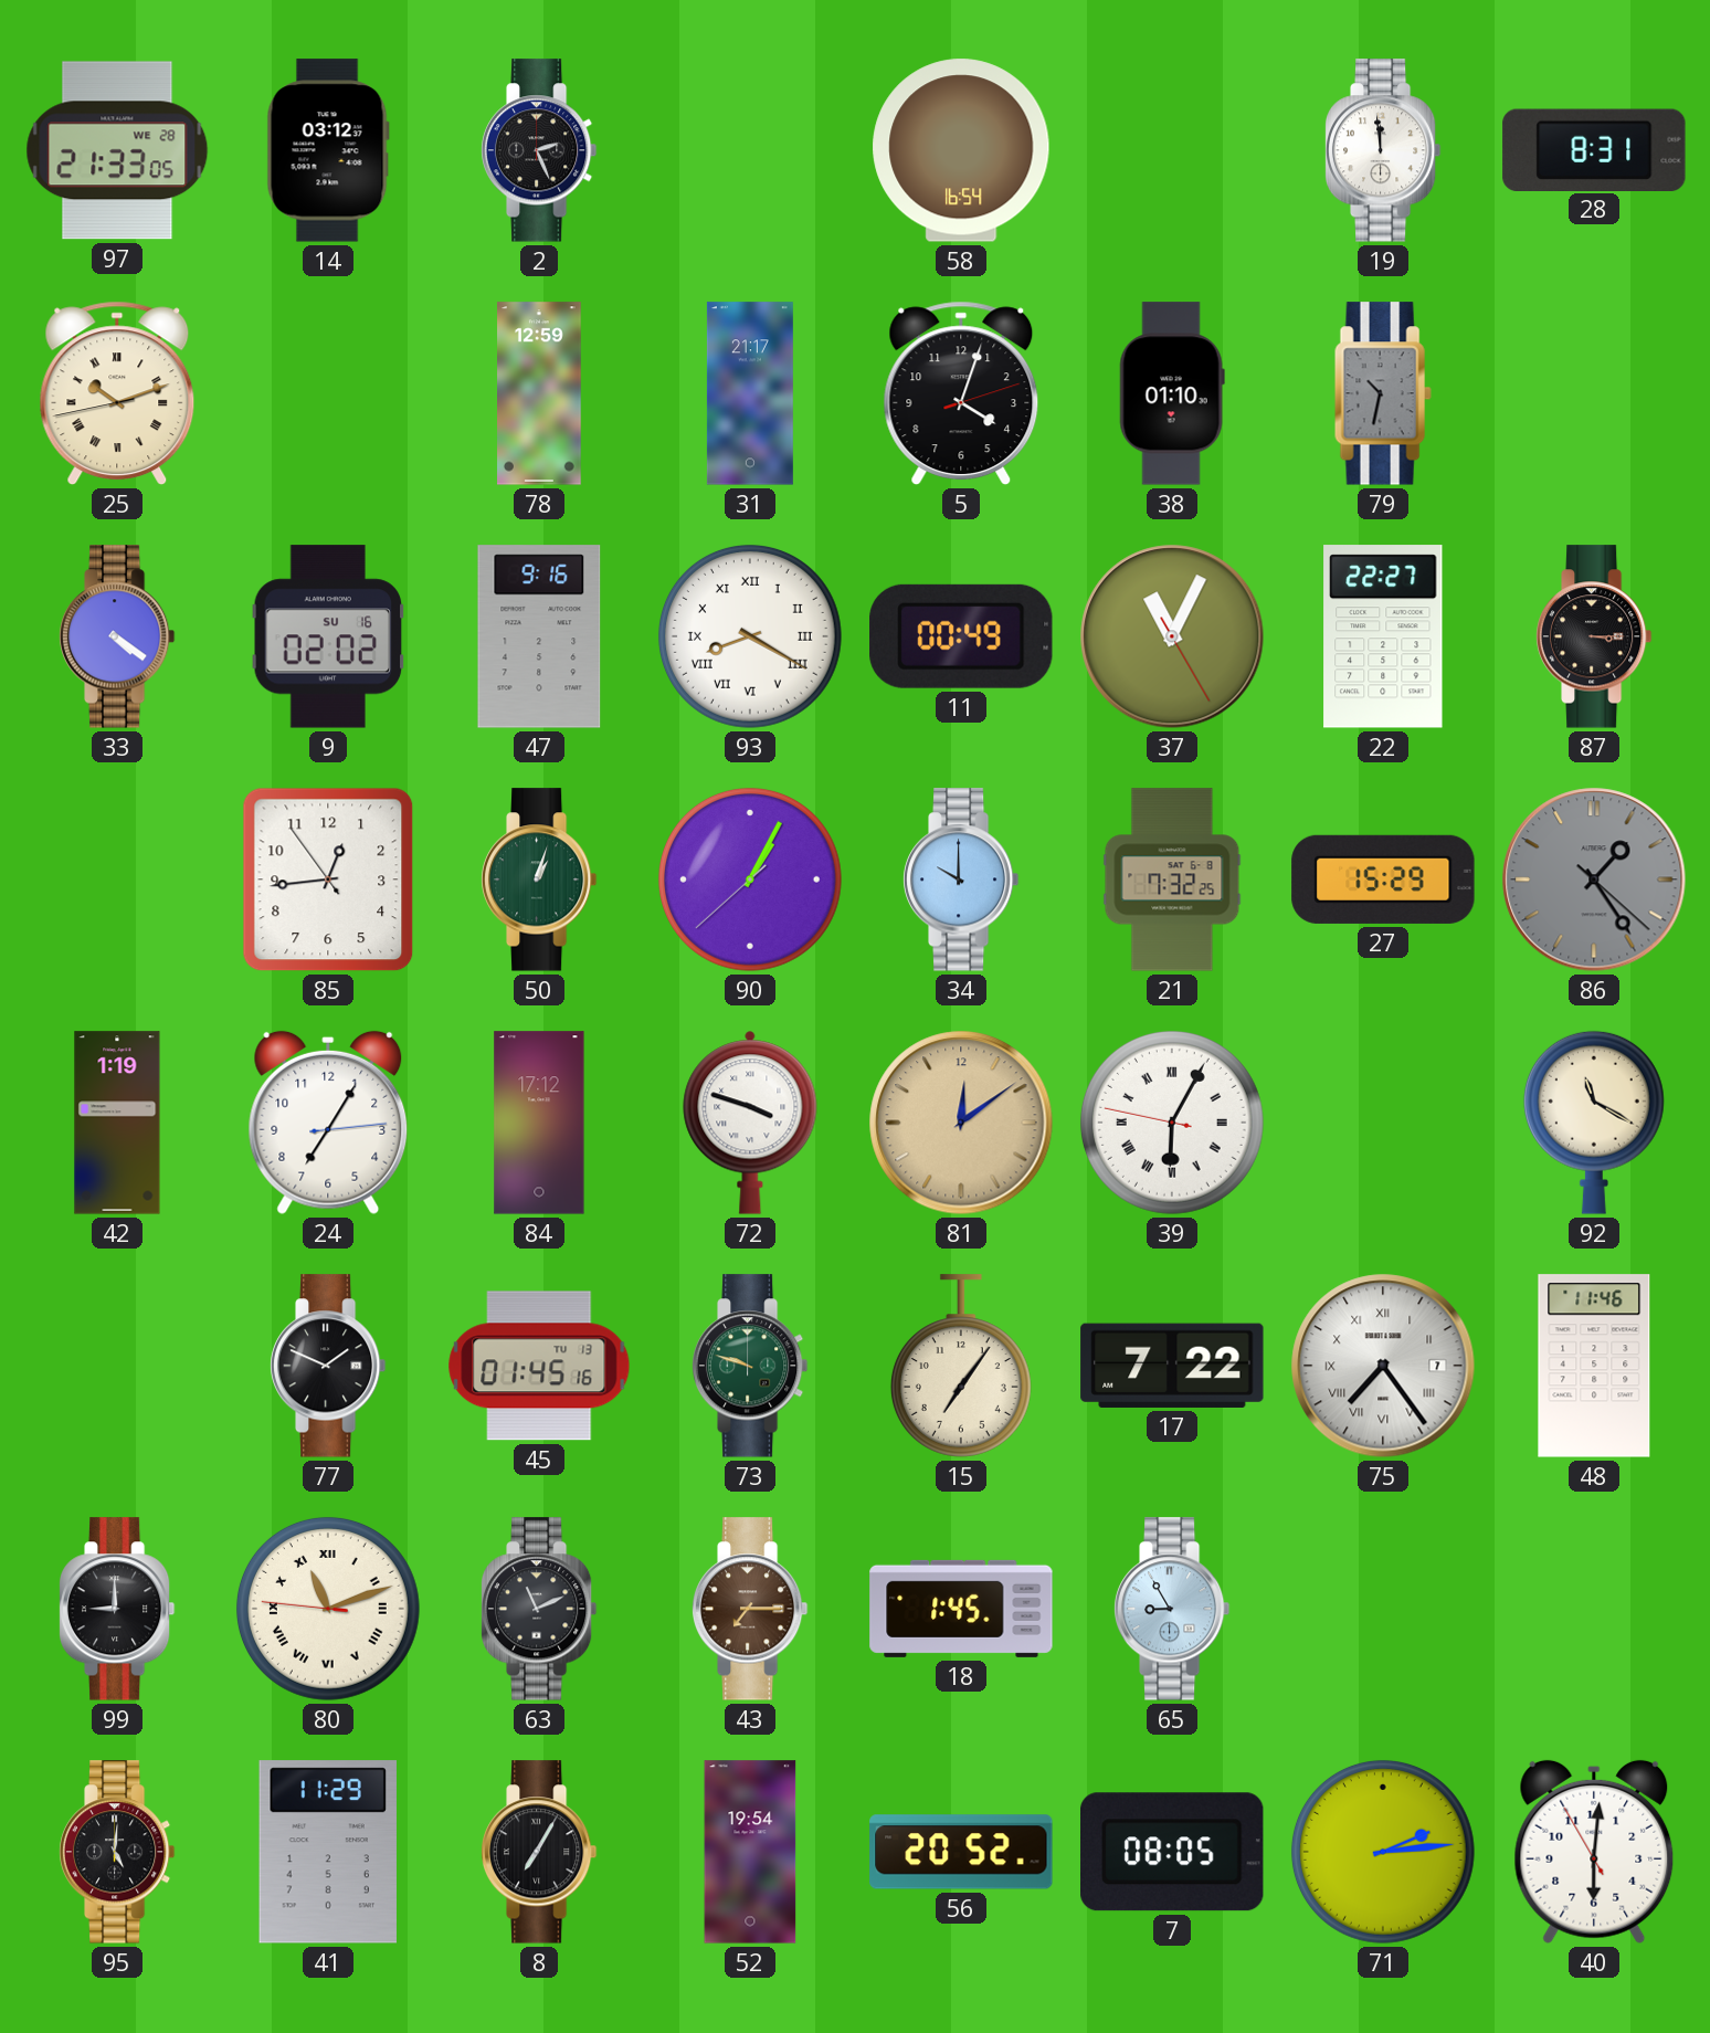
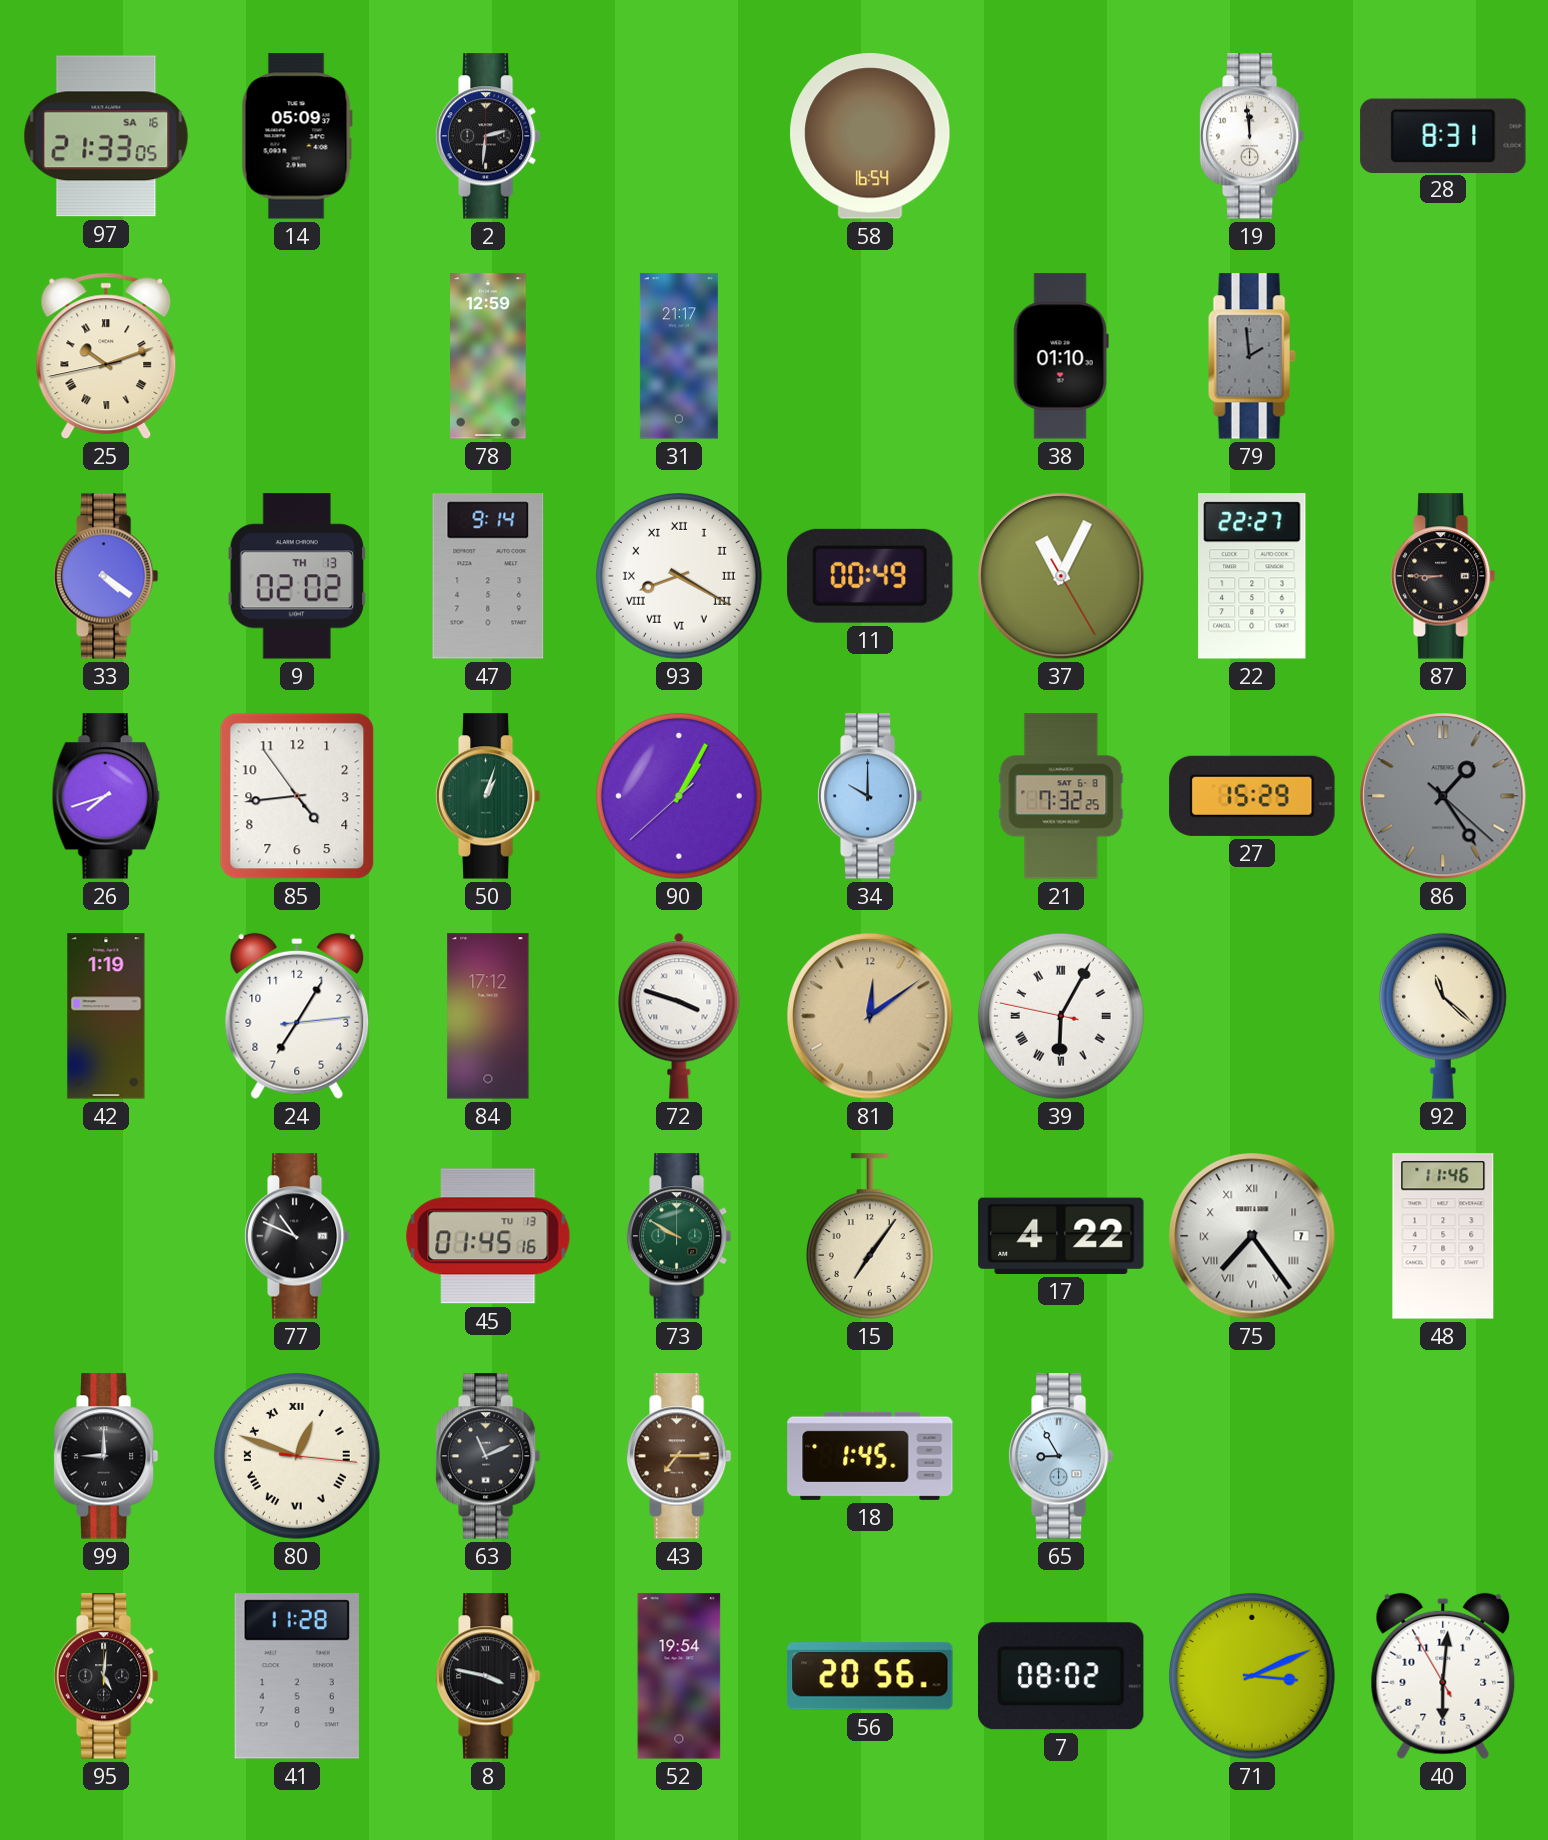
97 date: WE 28 -> SA 16 (106, 136)
14: 03:12 -> 05:09 (297, 136)
2: 2:26 -> 2:31 (488, 136)
5: 4:03 -> none (961, 393)
79: 10:32 -> 1:59 (1252, 356)
9 date: SU 16 -> TH 13 (297, 576)
47: 9:16 -> 9:14 (488, 576)
87: 3:15 -> 8:45 (1443, 576)
26: none -> 7:42 (106, 796)
85: 12:43 -> 4:43 (297, 796)
92: 11:20 -> 11:22 (1443, 1016)
77: 1:49 -> 10:49 (297, 1236)
73: 9:48 -> 9:50 (679, 1236)
17: 7:22 -> 4:22 (1061, 1236)
80: 11:11 -> 12:48 (297, 1456)
41: 11:29 -> 11:28 (297, 1676)
8: 7:05 -> 3:47 (488, 1676)
56: 20:52 -> 20:56 (870, 1676)
7: 08:05 -> 08:02 (1062, 1676)
71: 2:14 -> 3:11 (1252, 1676)
